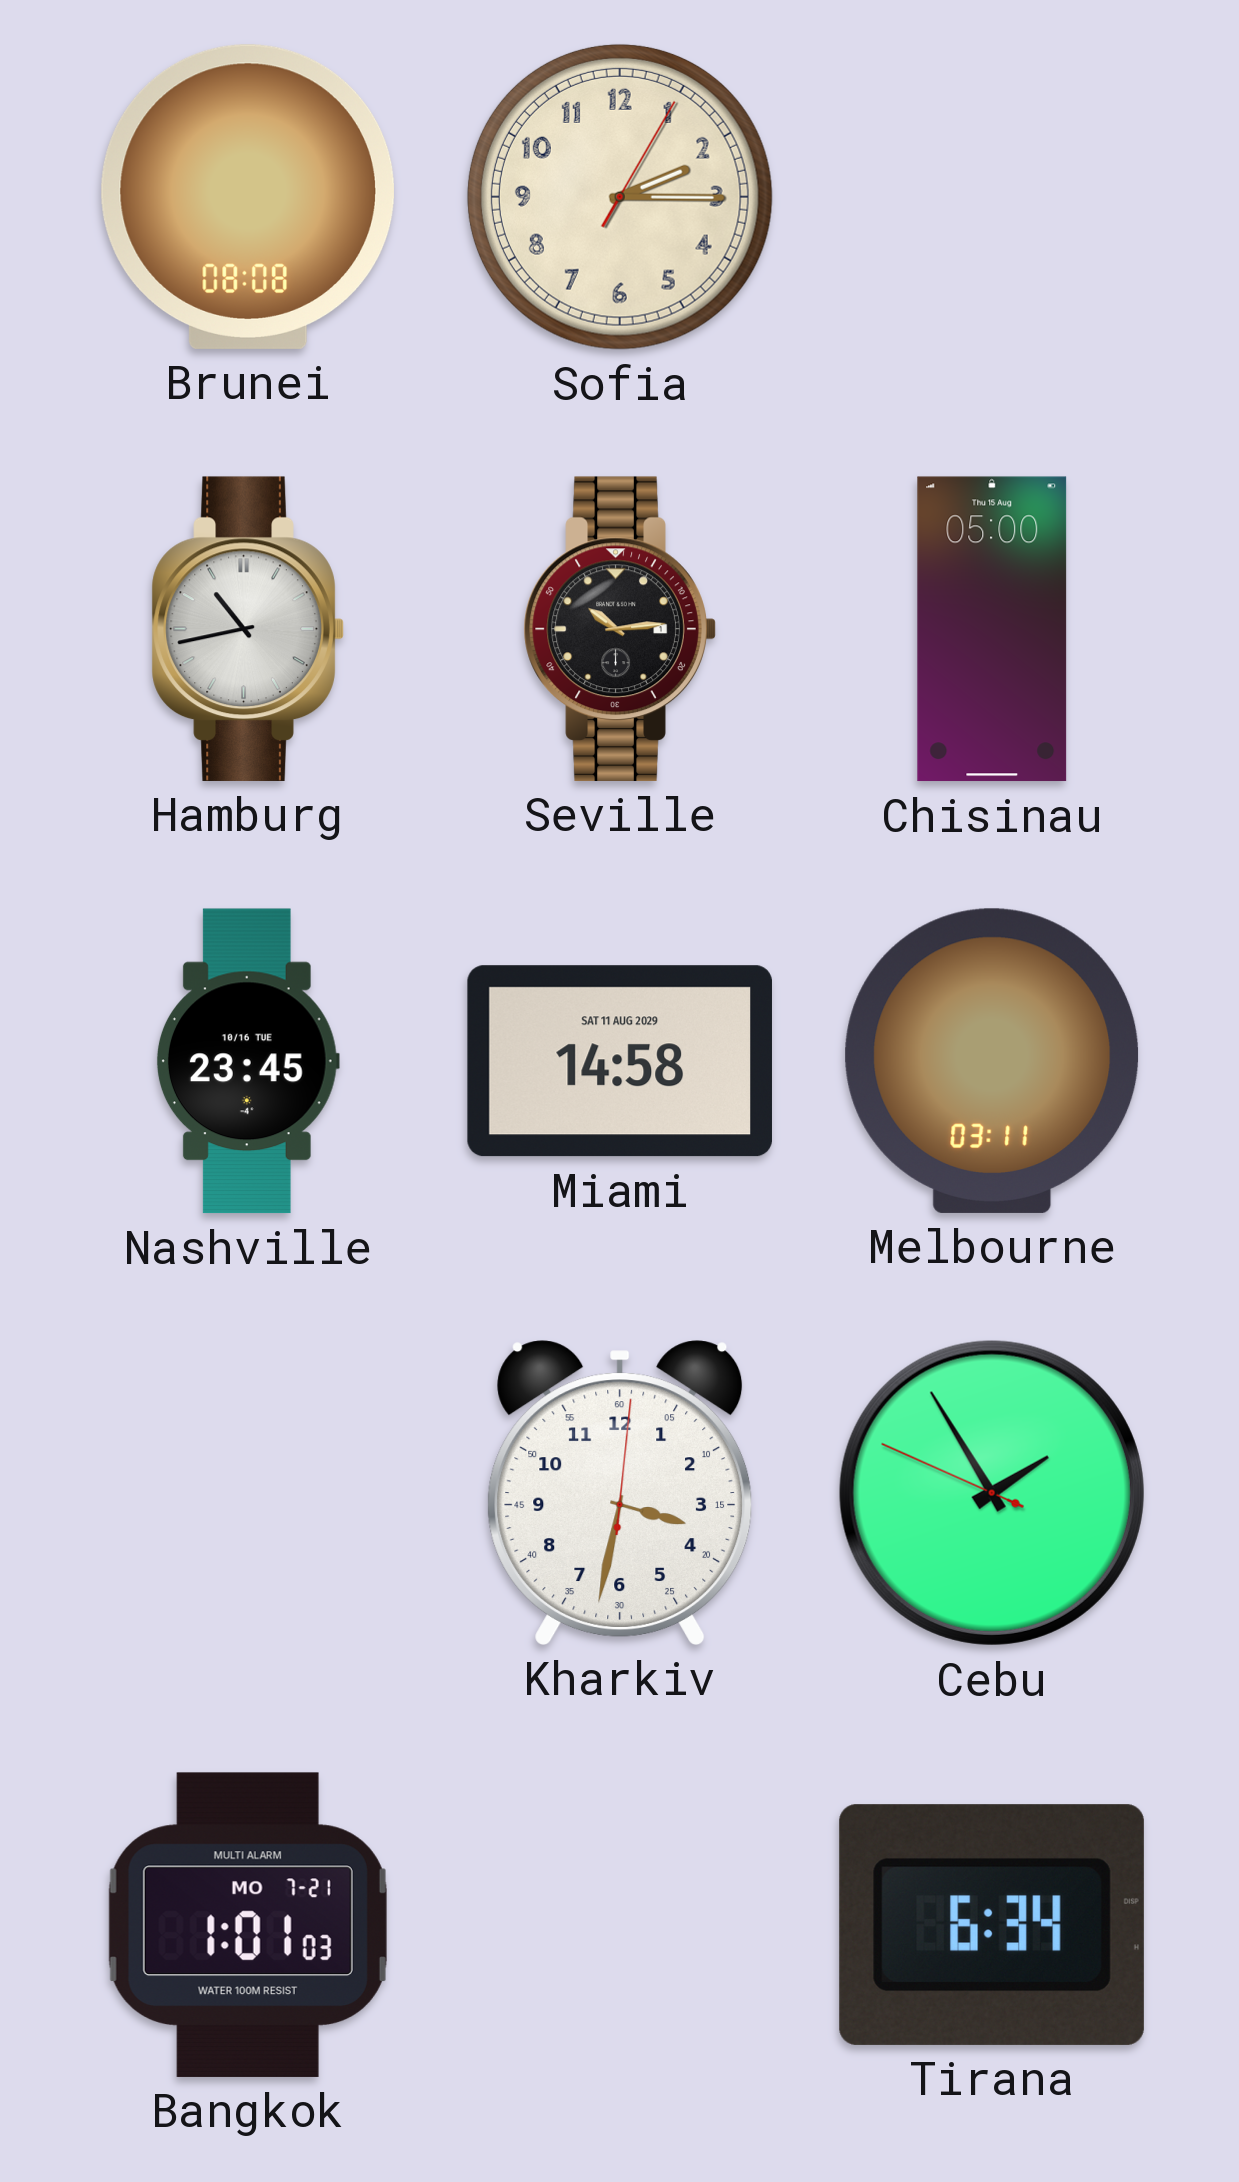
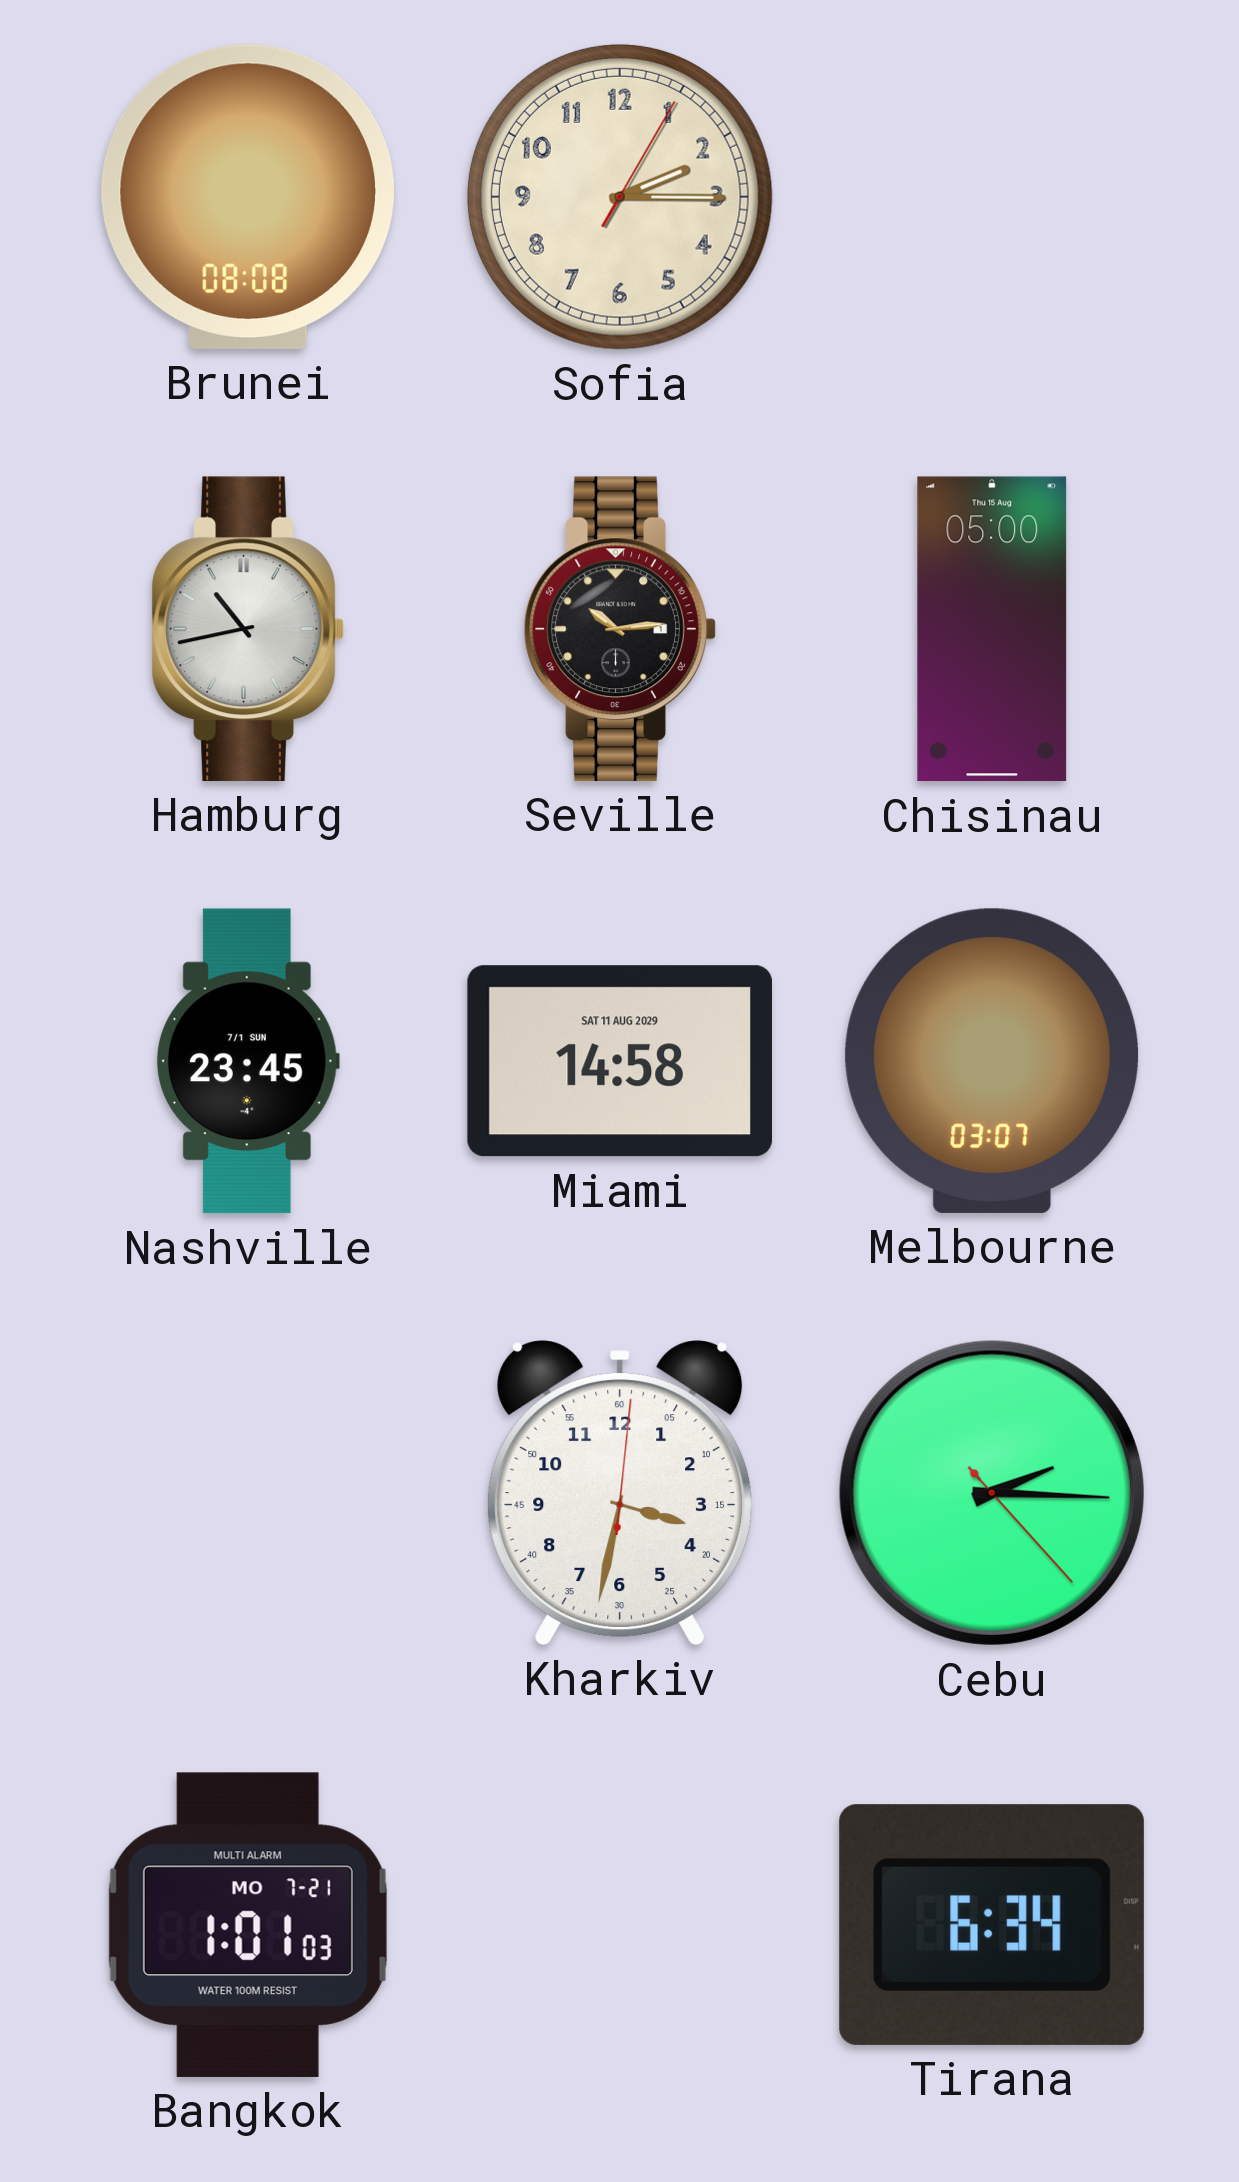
Nashville date: 10/16 TUE -> 7/1 SUN (248, 1061)
Melbourne: 03:11 -> 03:07 (992, 1061)
Cebu: 1:54 -> 2:15 (992, 1493)
